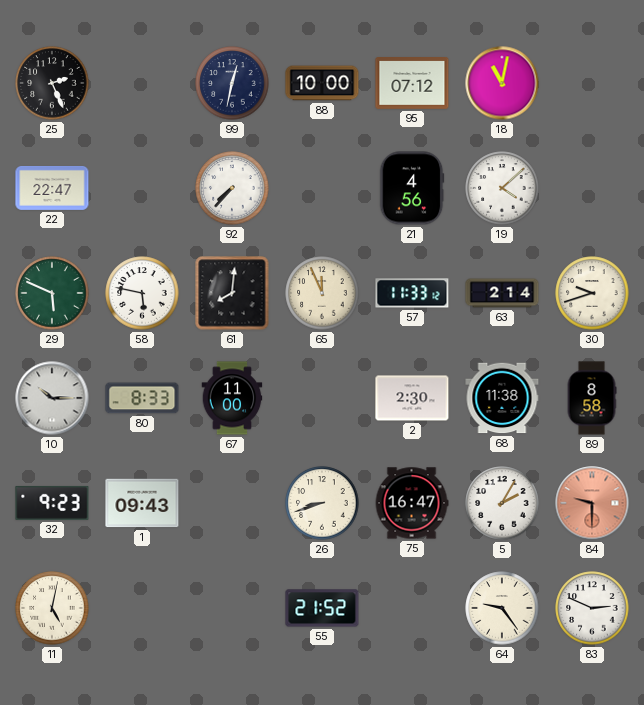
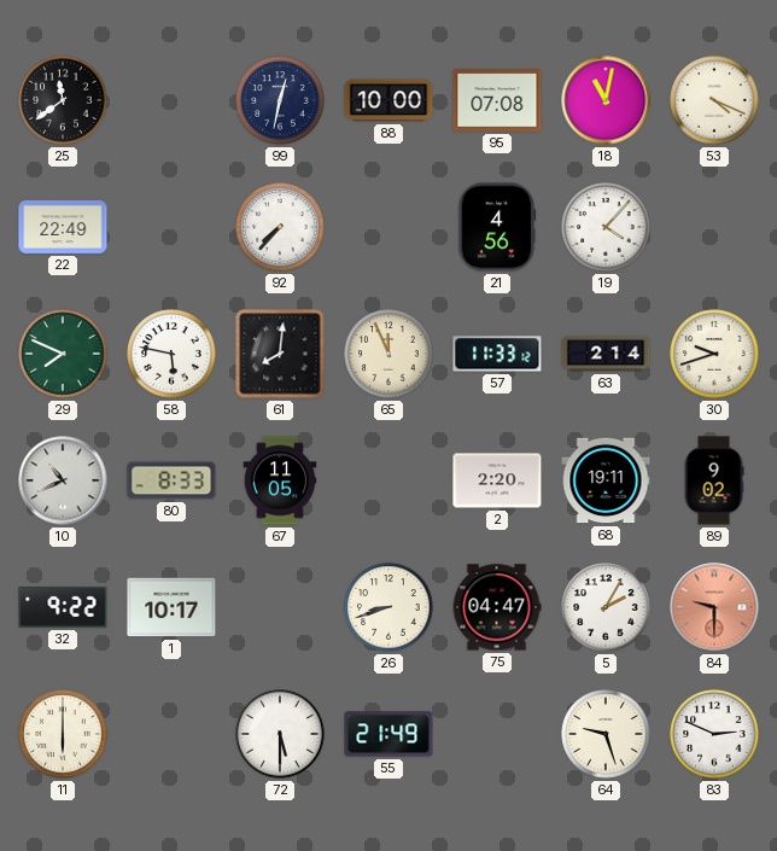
25: 2:26 -> 11:39 (63, 100)
95: 07:12 -> 07:08 (497, 101)
53: none -> 4:19 (714, 100)
22: 22:47 -> 22:49 (63, 227)
19: 4:08 -> 4:07 (606, 227)
29: 5:49 -> 7:49 (63, 354)
10: 10:15 -> 10:41 (63, 480)
67: 11:00 -> 11:05 (280, 480)
2: 2:30 -> 2:20 (497, 480)
68: 11:38 -> 19:11 (606, 480)
89: 8:58 -> 9:02 (714, 480)
32: 9:23 -> 9:22 (63, 607)
1: 09:43 -> 10:17 (171, 607)
75: 16:47 -> 04:47 (497, 607)
11: 5:02 -> 6:00 (63, 734)
72: none -> 5:30 (280, 734)
55: 21:52 -> 21:49 (388, 734)
64: 9:24 -> 9:27 (606, 734)
